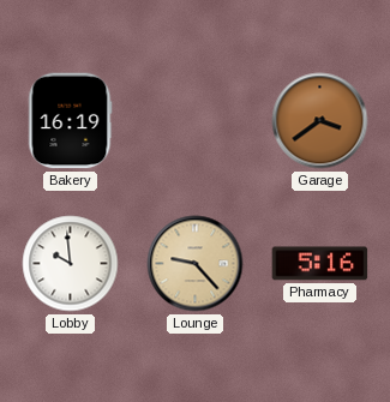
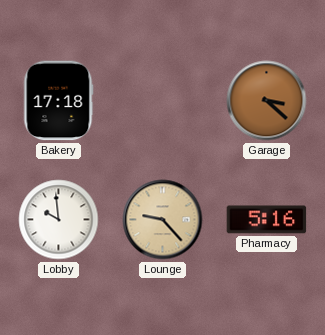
Bakery: 16:19 -> 17:18 (58, 101)
Garage: 3:39 -> 3:22 (267, 101)
